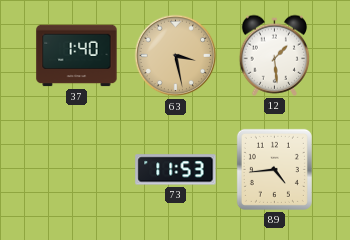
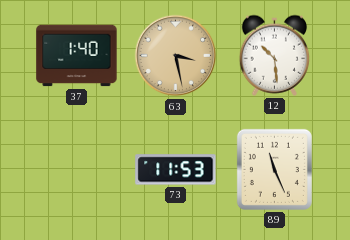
12: 1:29 -> 10:29 (275, 55)
89: 4:44 -> 11:26 (274, 169)
